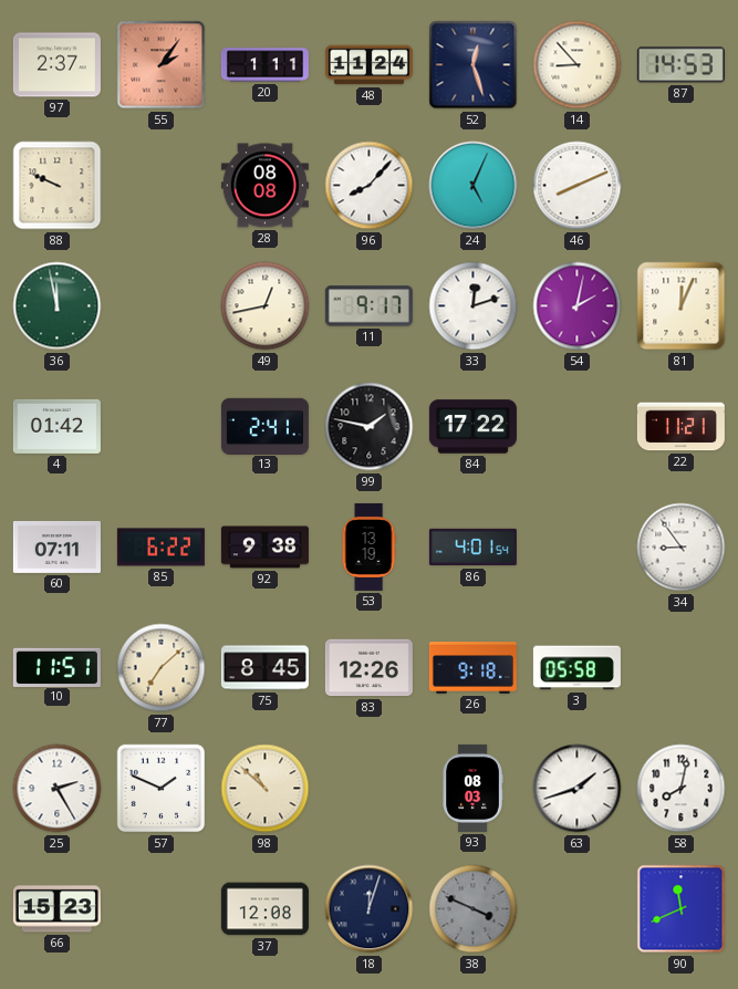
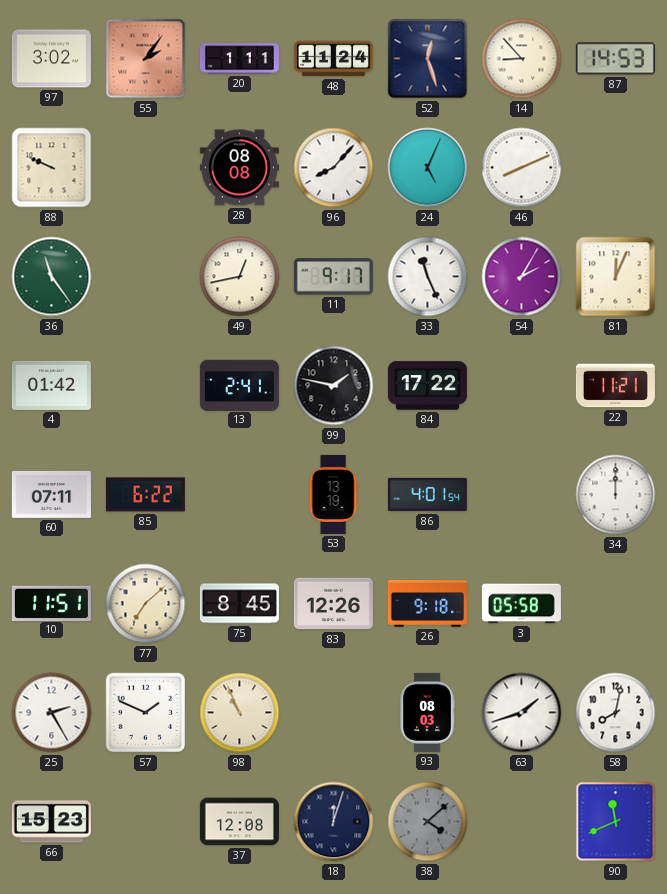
97: 2:37 -> 3:02 (51, 59)
36: 11:58 -> 11:24 (52, 277)
33: 12:12 -> 11:26 (428, 277)
54: 2:02 -> 2:05 (522, 277)
92: 9:38 -> none (264, 548)
34: 8:54 -> 12:00 (616, 495)
98: 10:52 -> 10:56 (240, 713)
38: 3:49 -> 4:08 (428, 822)
